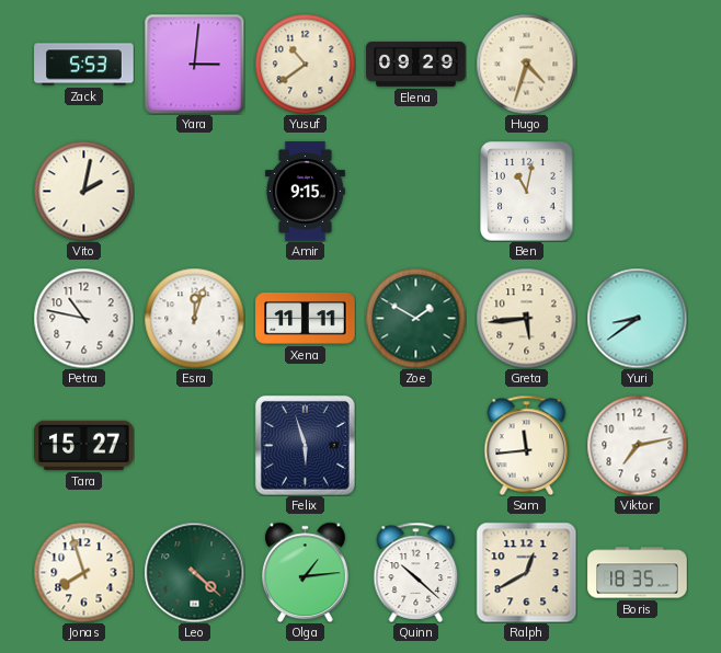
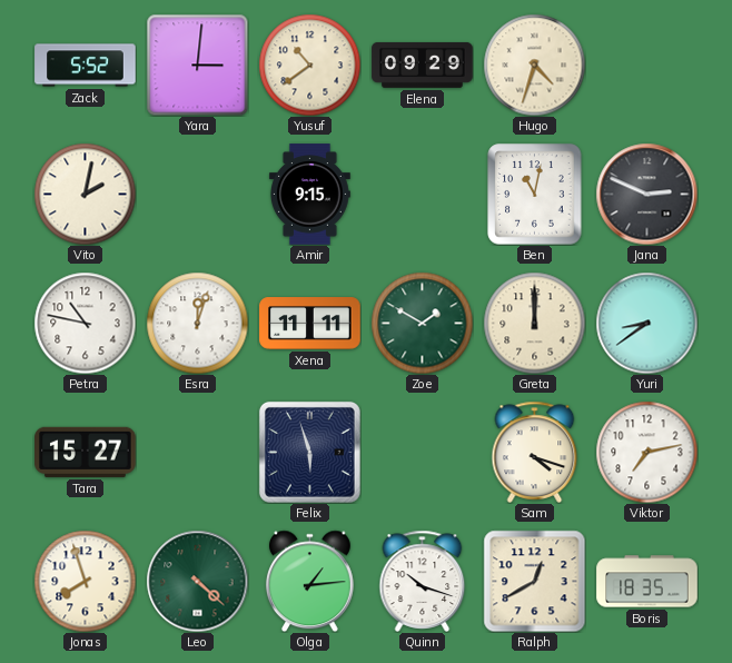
Zack: 5:53 -> 5:52 (86, 66)
Jana: none -> 2:49 (646, 194)
Greta: 5:44 -> 12:00 (534, 323)
Sam: 11:44 -> 4:18 (535, 452)
Quinn: 10:22 -> 10:18 (423, 581)
